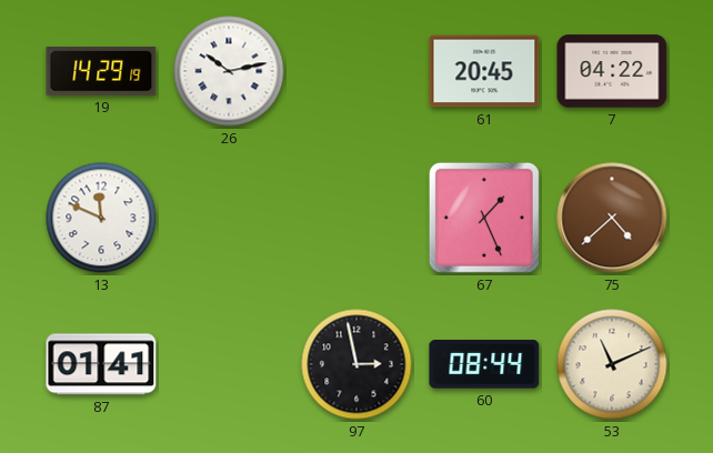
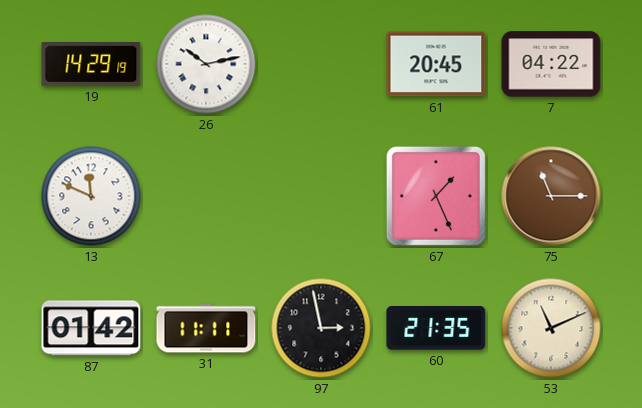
75: 4:38 -> 11:15 (551, 196)
87: 01:41 -> 01:42 (91, 328)
31: none -> 11:11 (206, 328)
60: 08:44 -> 21:35 (436, 329)
